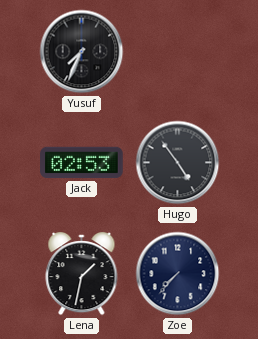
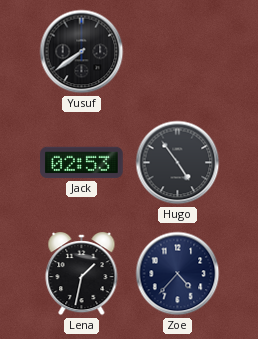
Yusuf: 7:34 -> 7:39 (82, 52)
Zoe: 7:37 -> 4:37 (178, 274)
